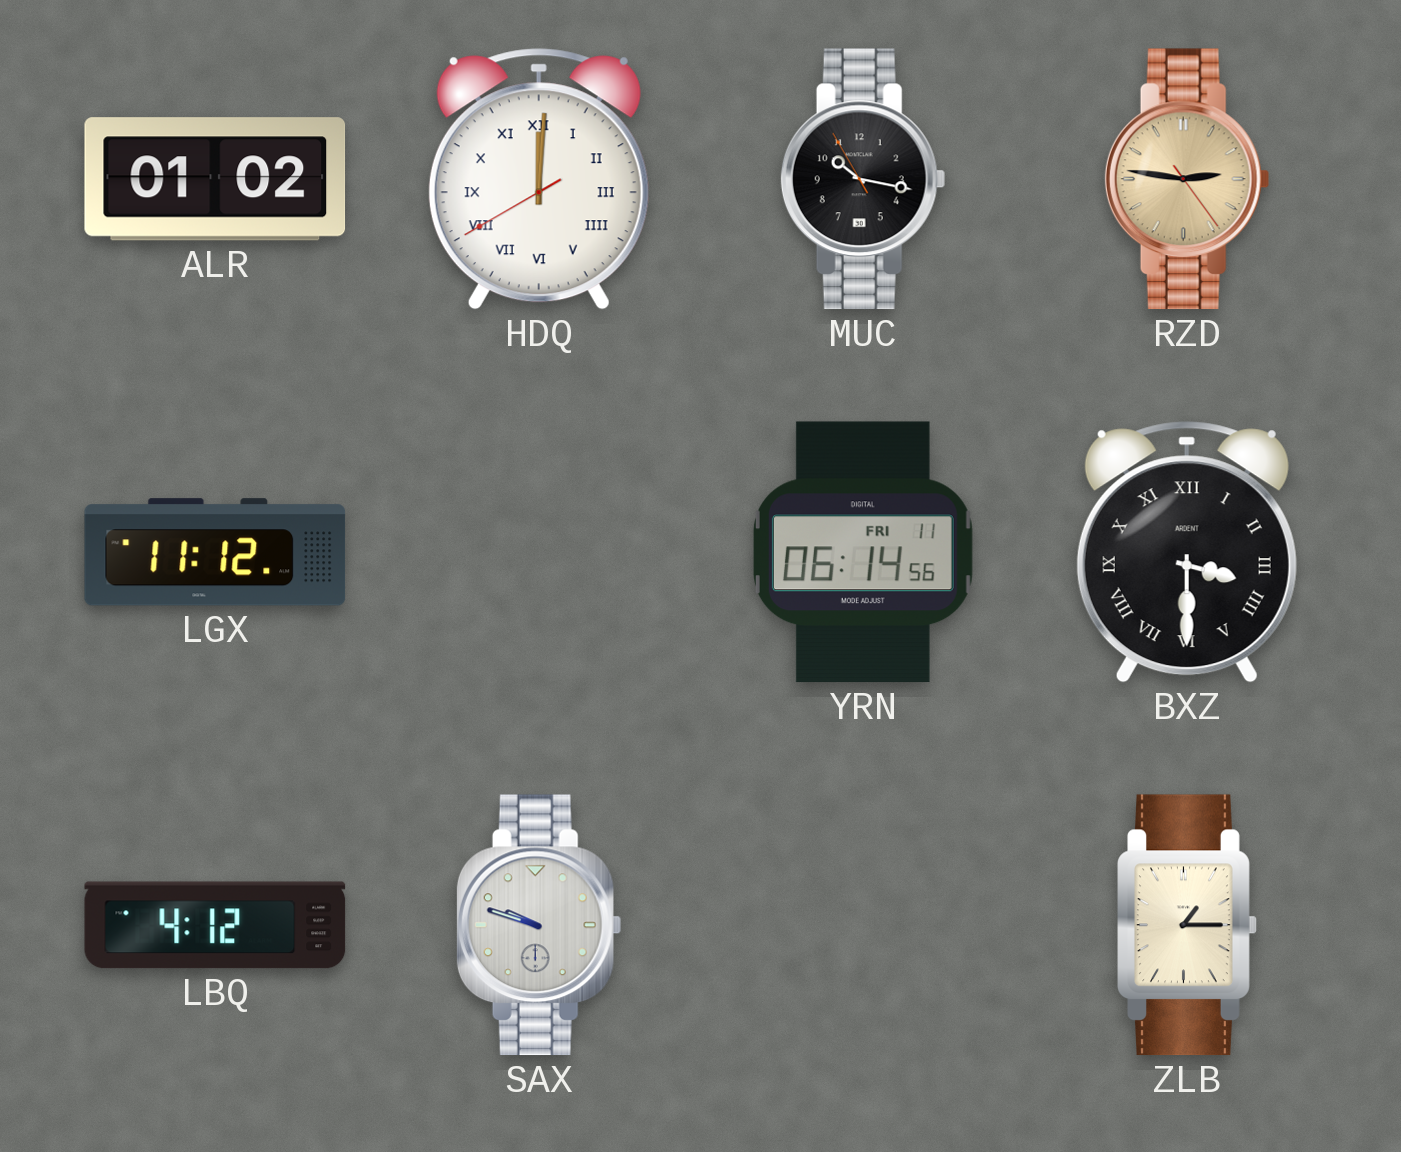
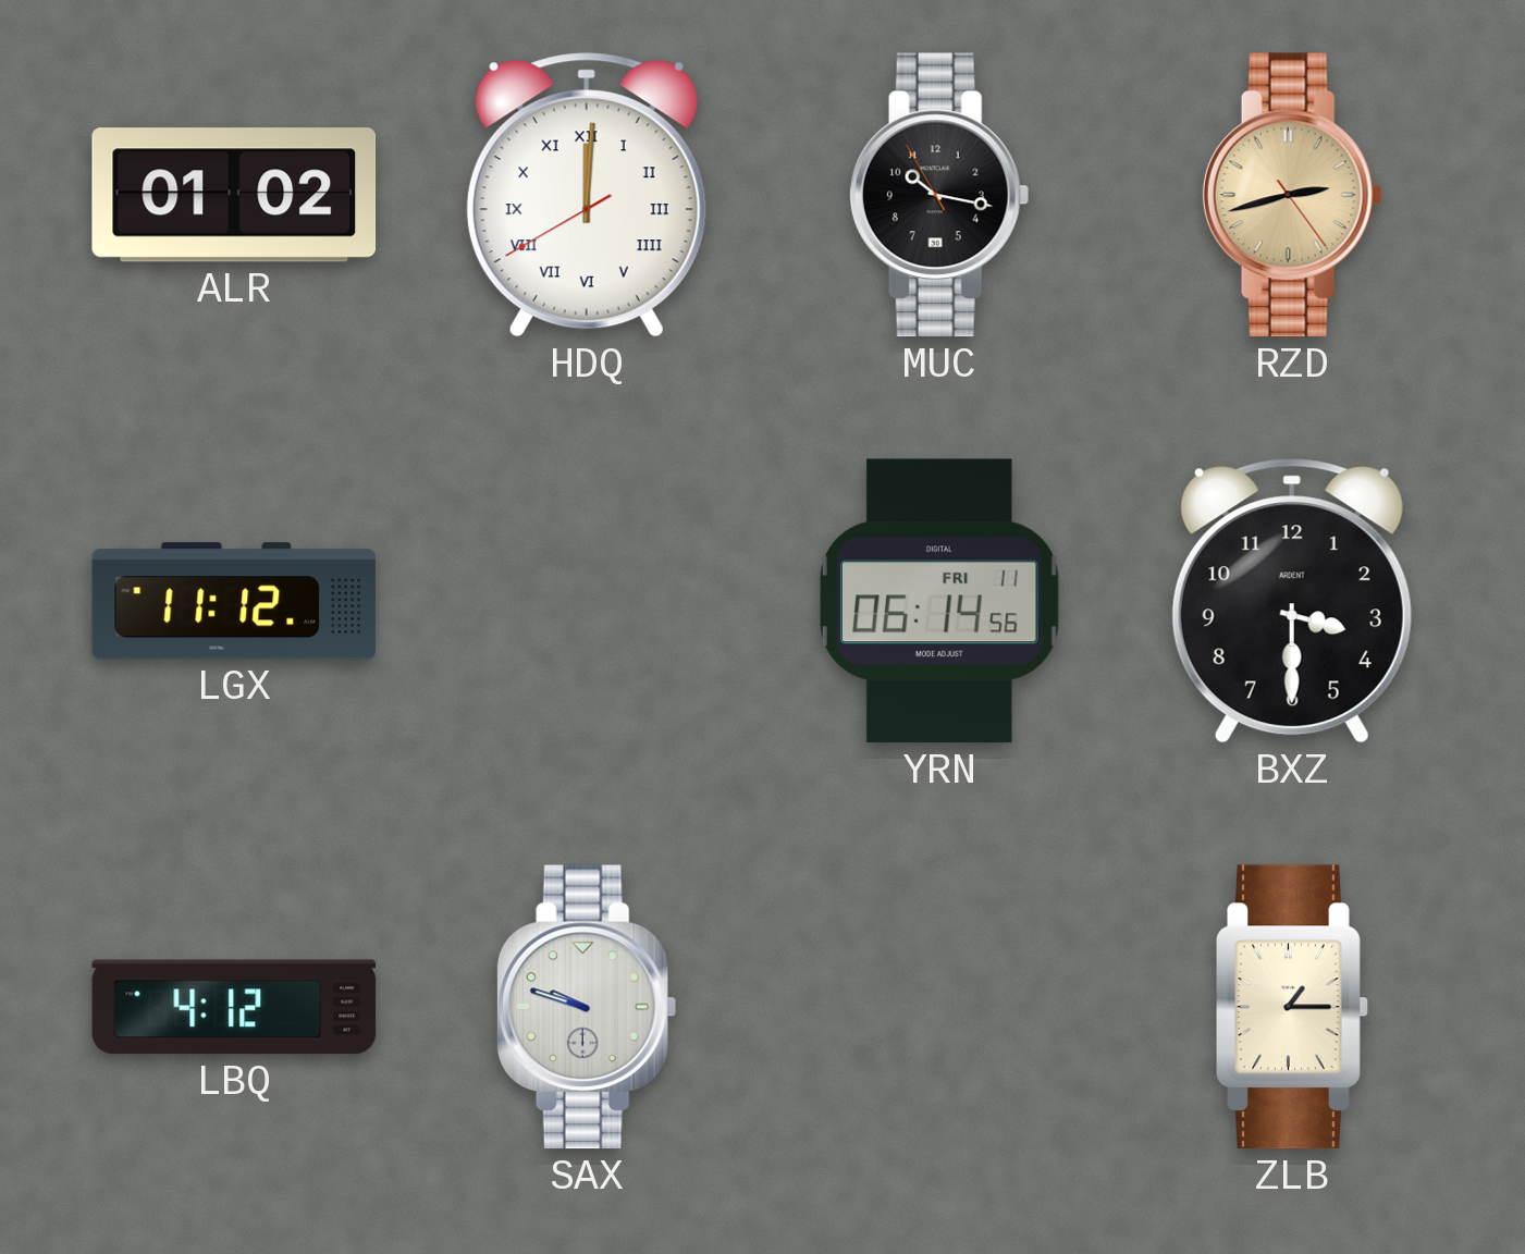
RZD: 2:46 -> 2:42 (1292, 195)
BXZ numerals: Roman -> Arabic (1292, 601)
